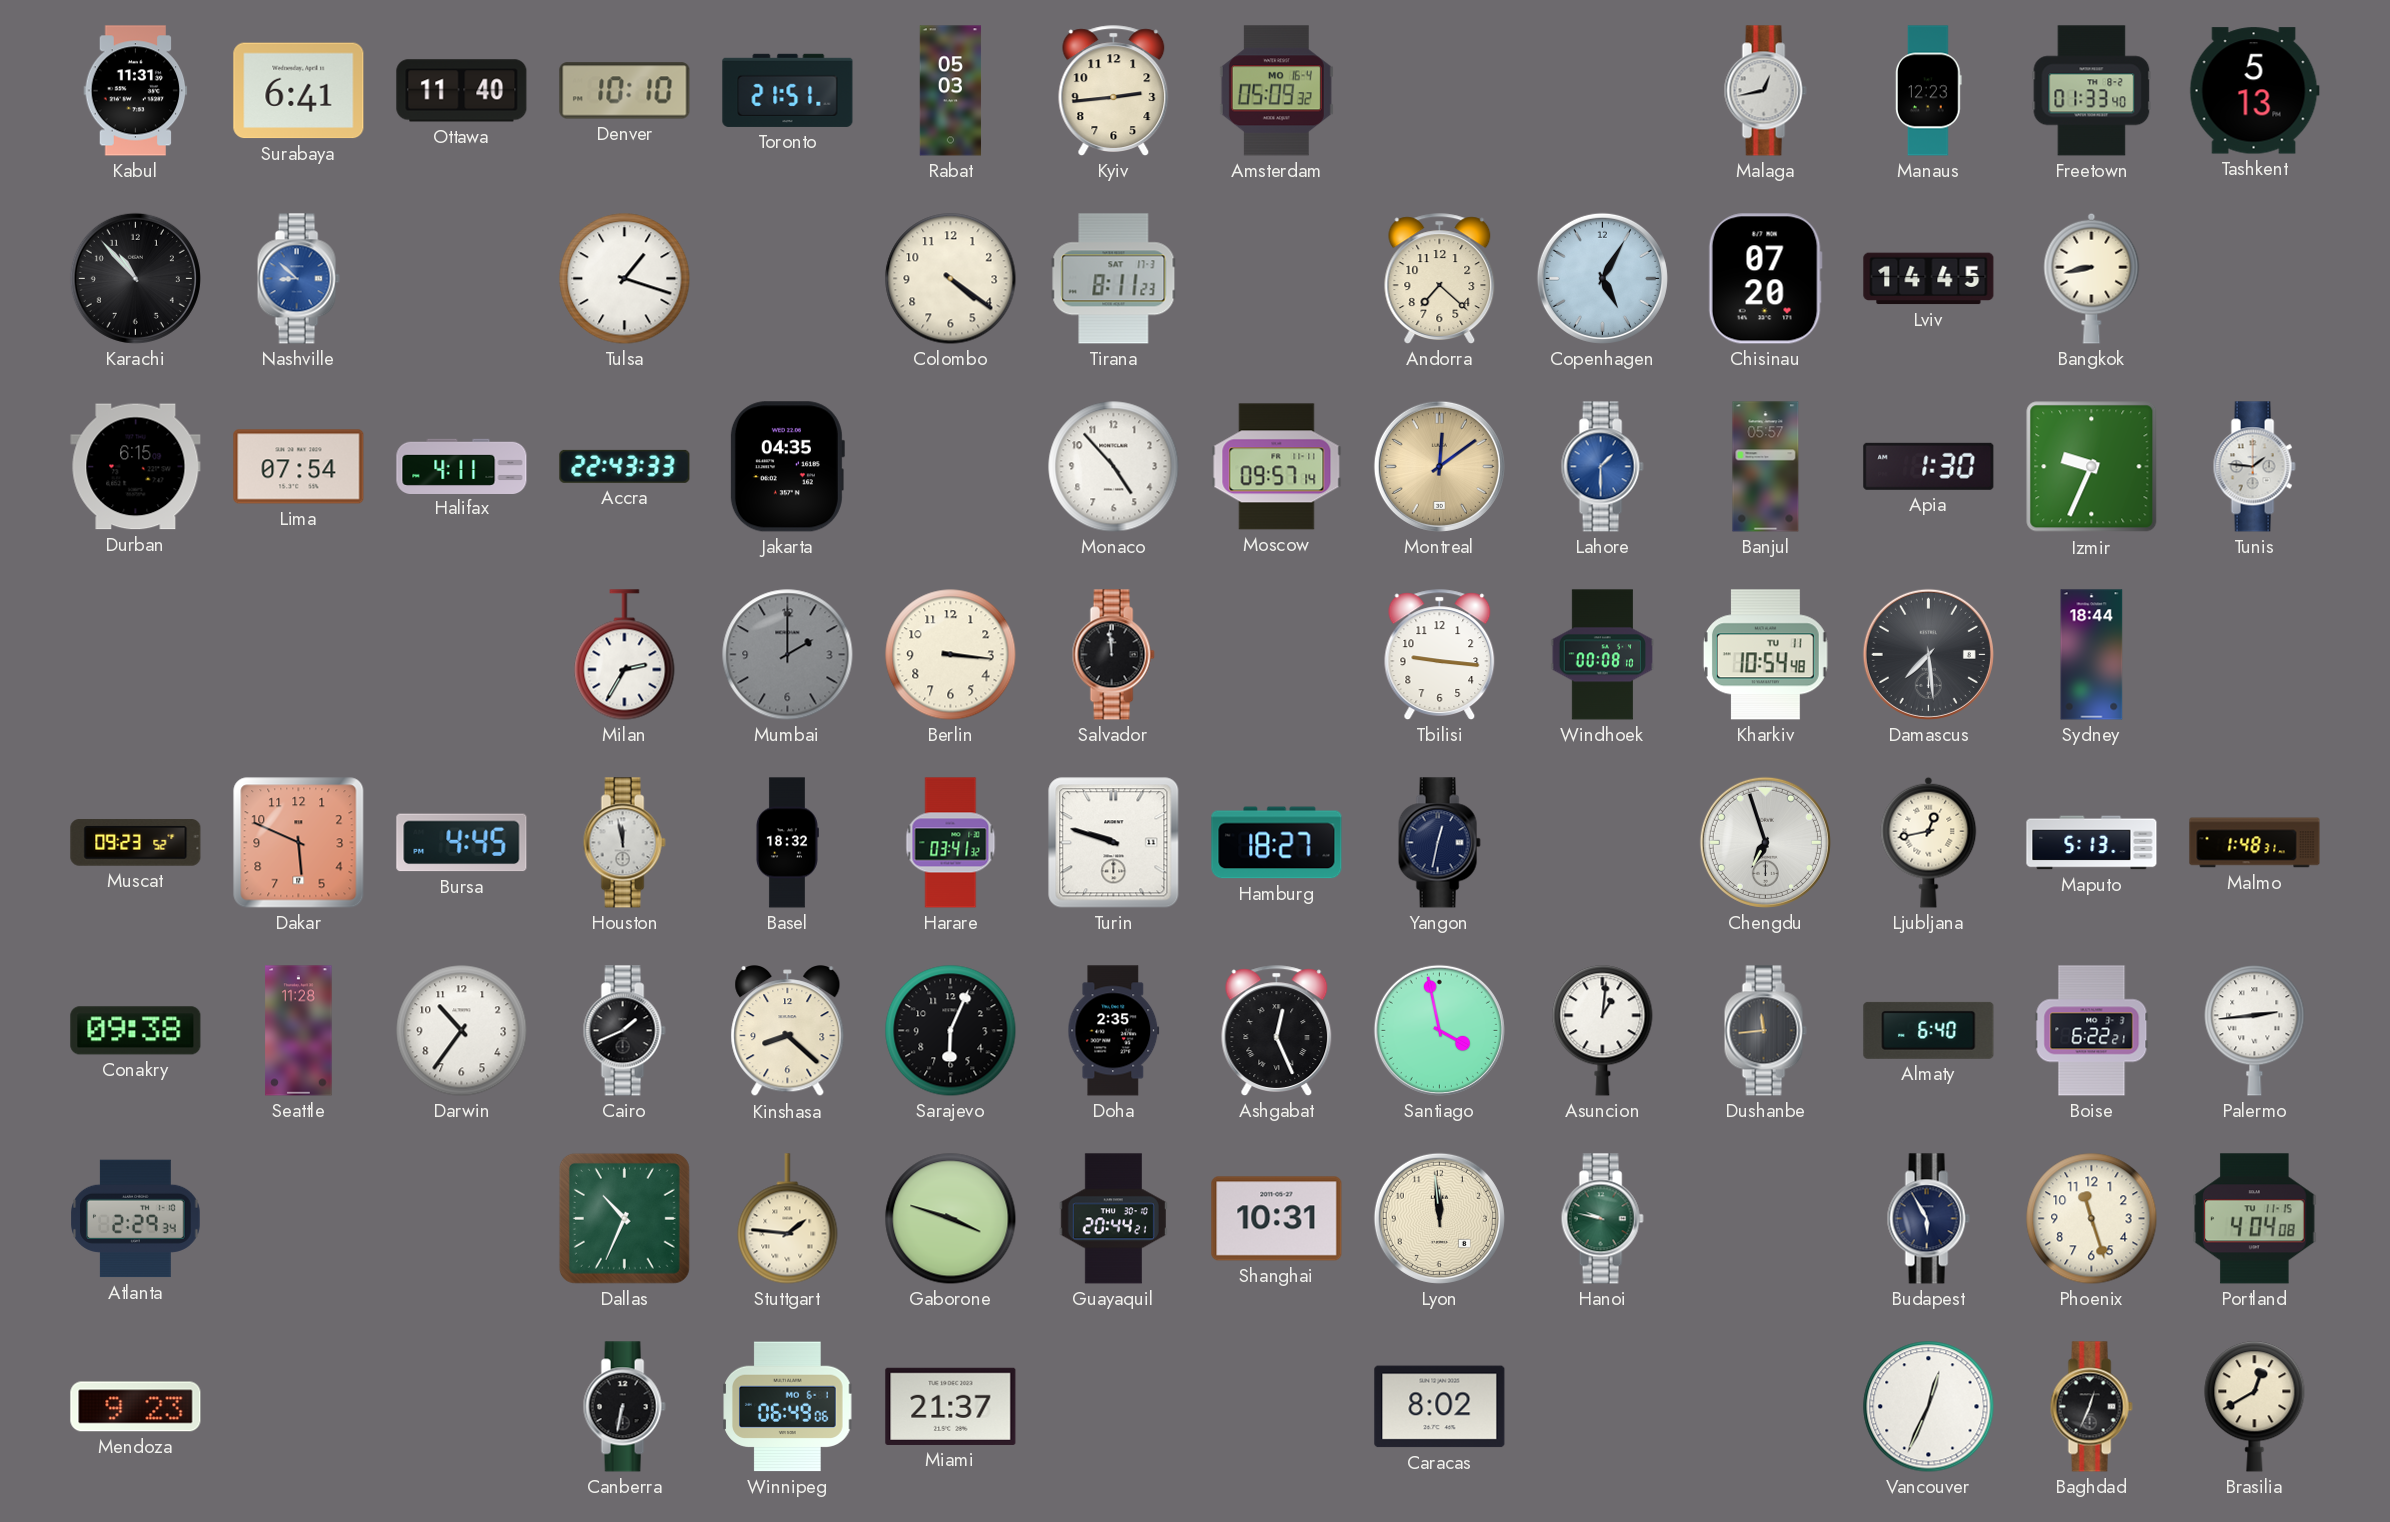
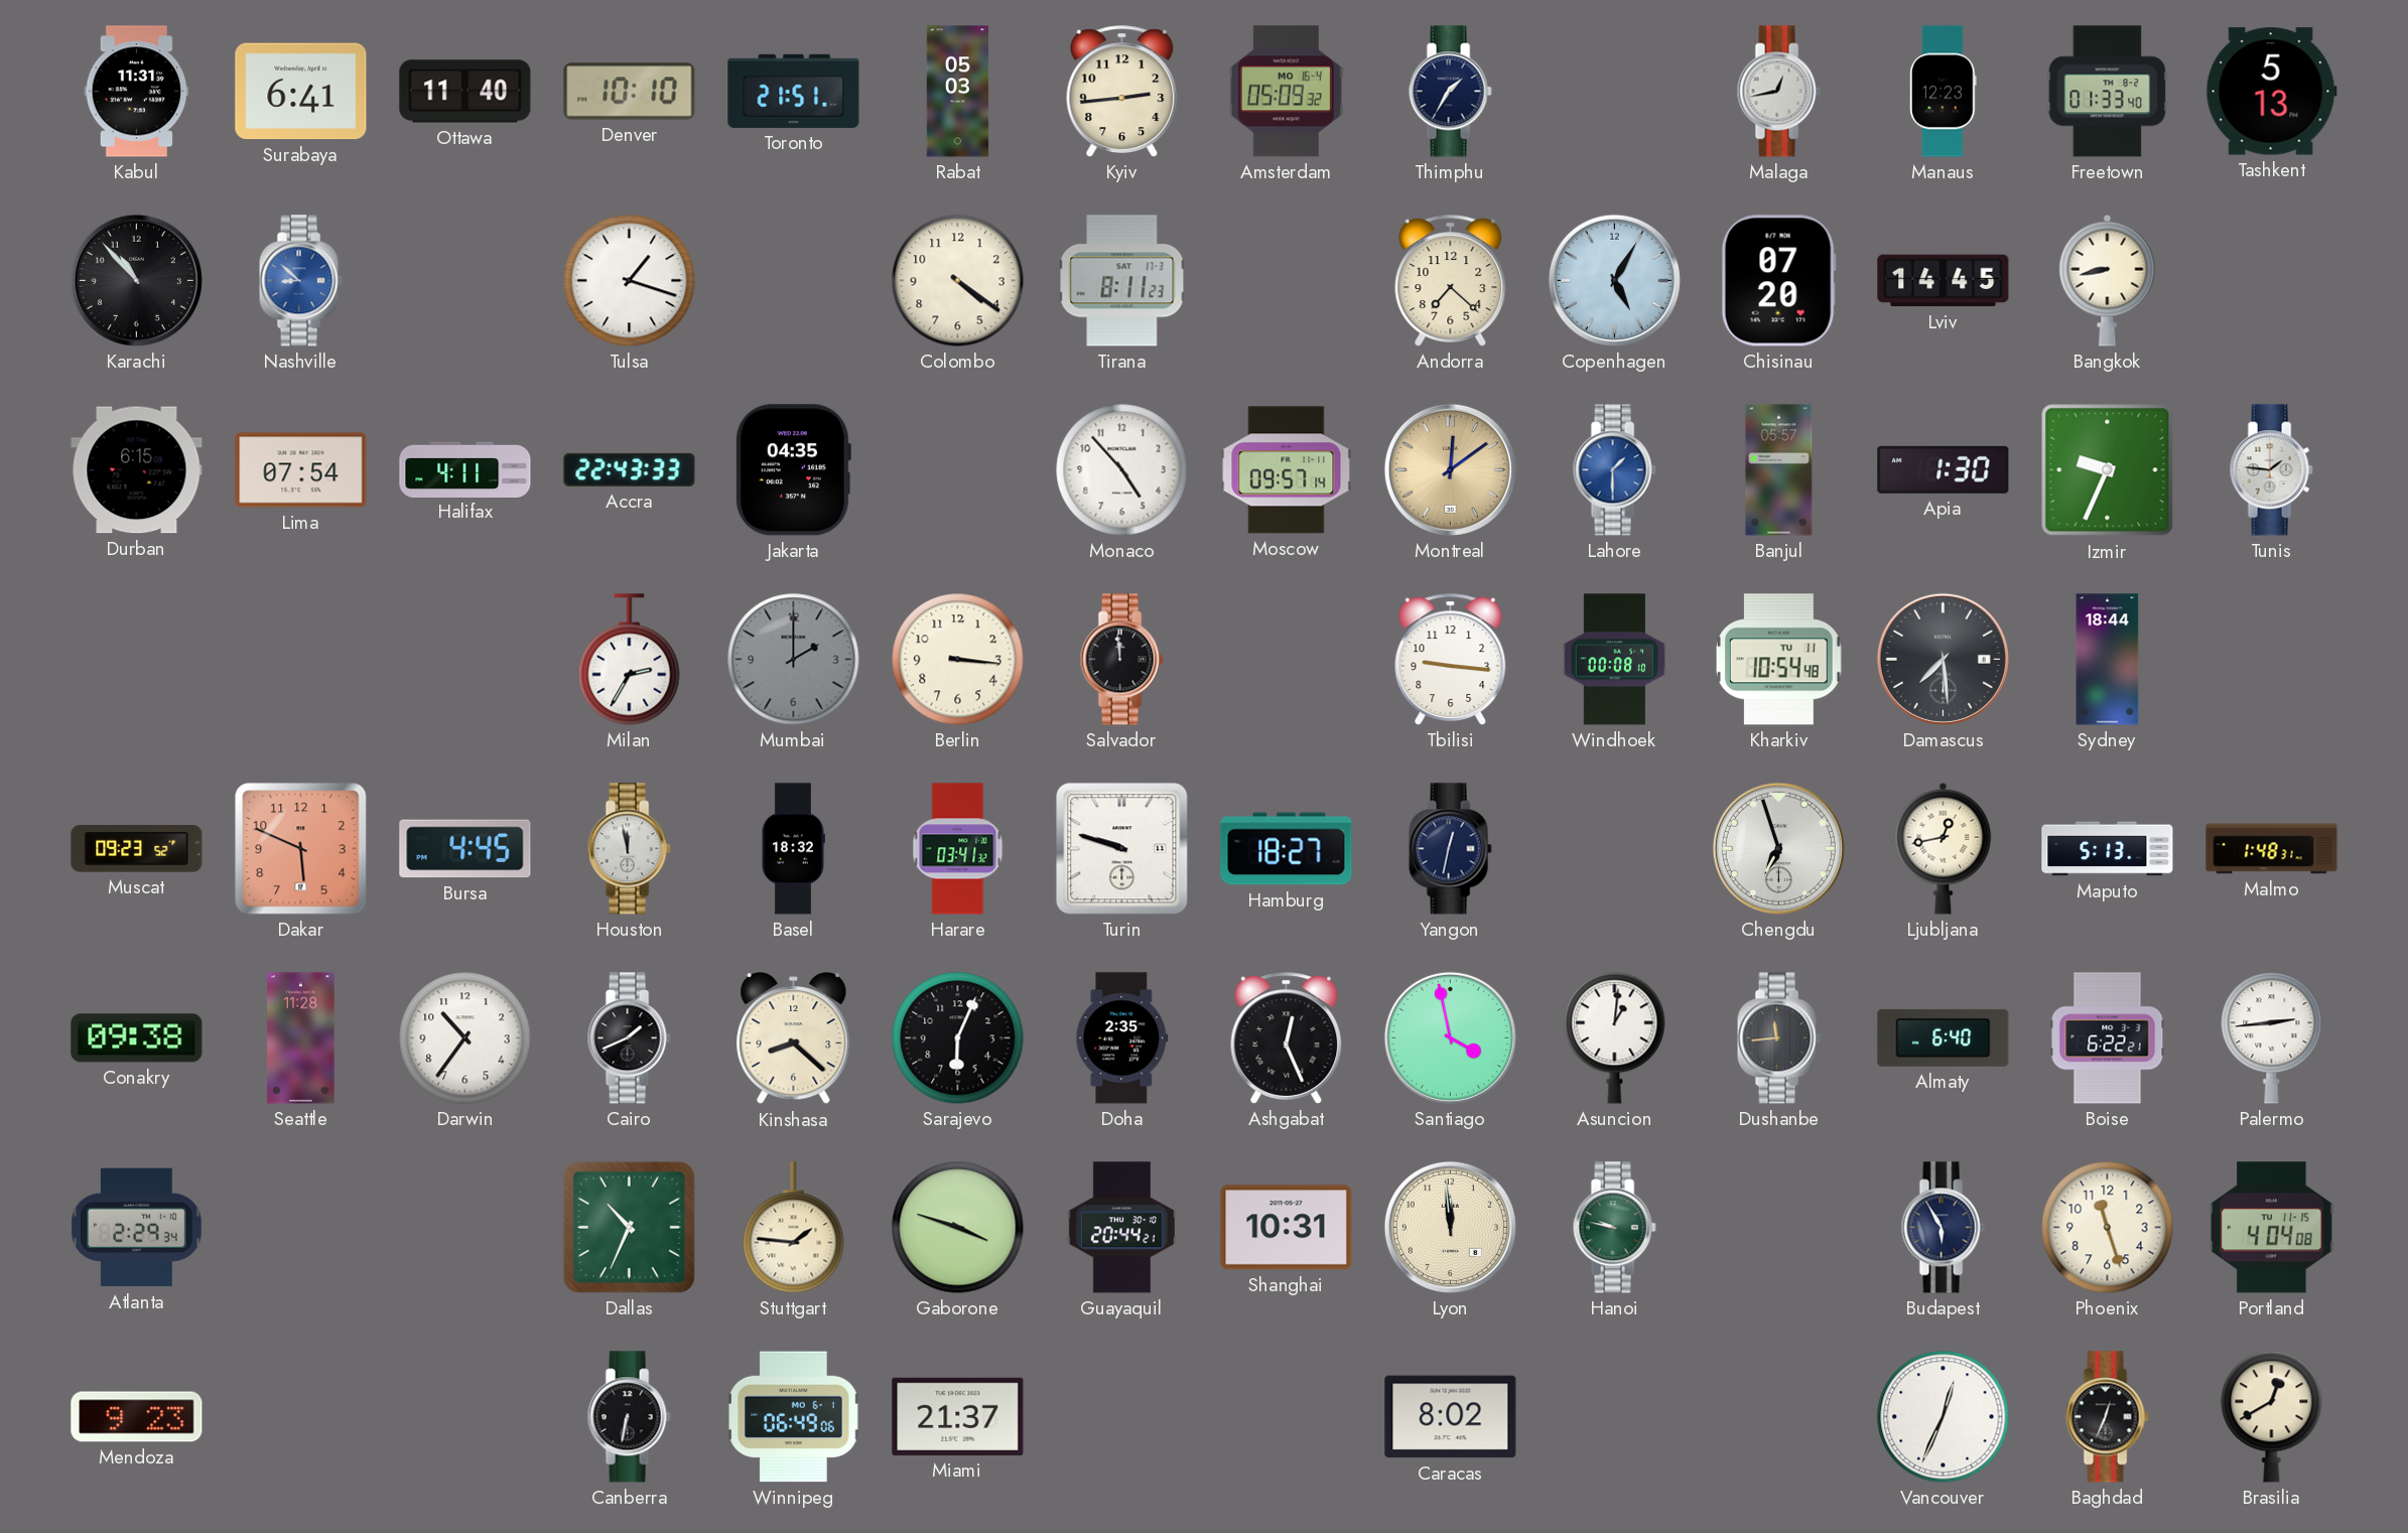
Thimphu: none -> 1:35 (1450, 92)
